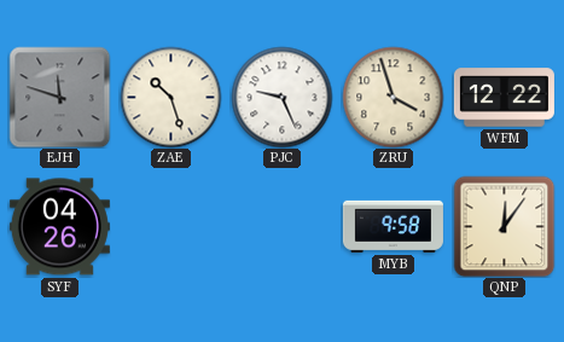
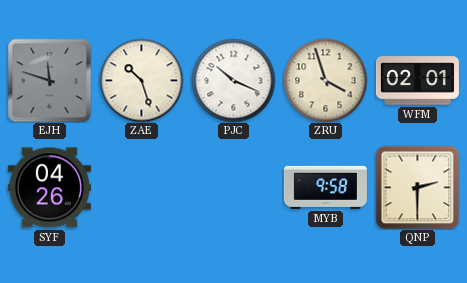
PJC: 9:26 -> 10:19 (233, 80)
WFM: 12:22 -> 02:01 (417, 81)
QNP: 12:06 -> 2:30 (417, 187)
